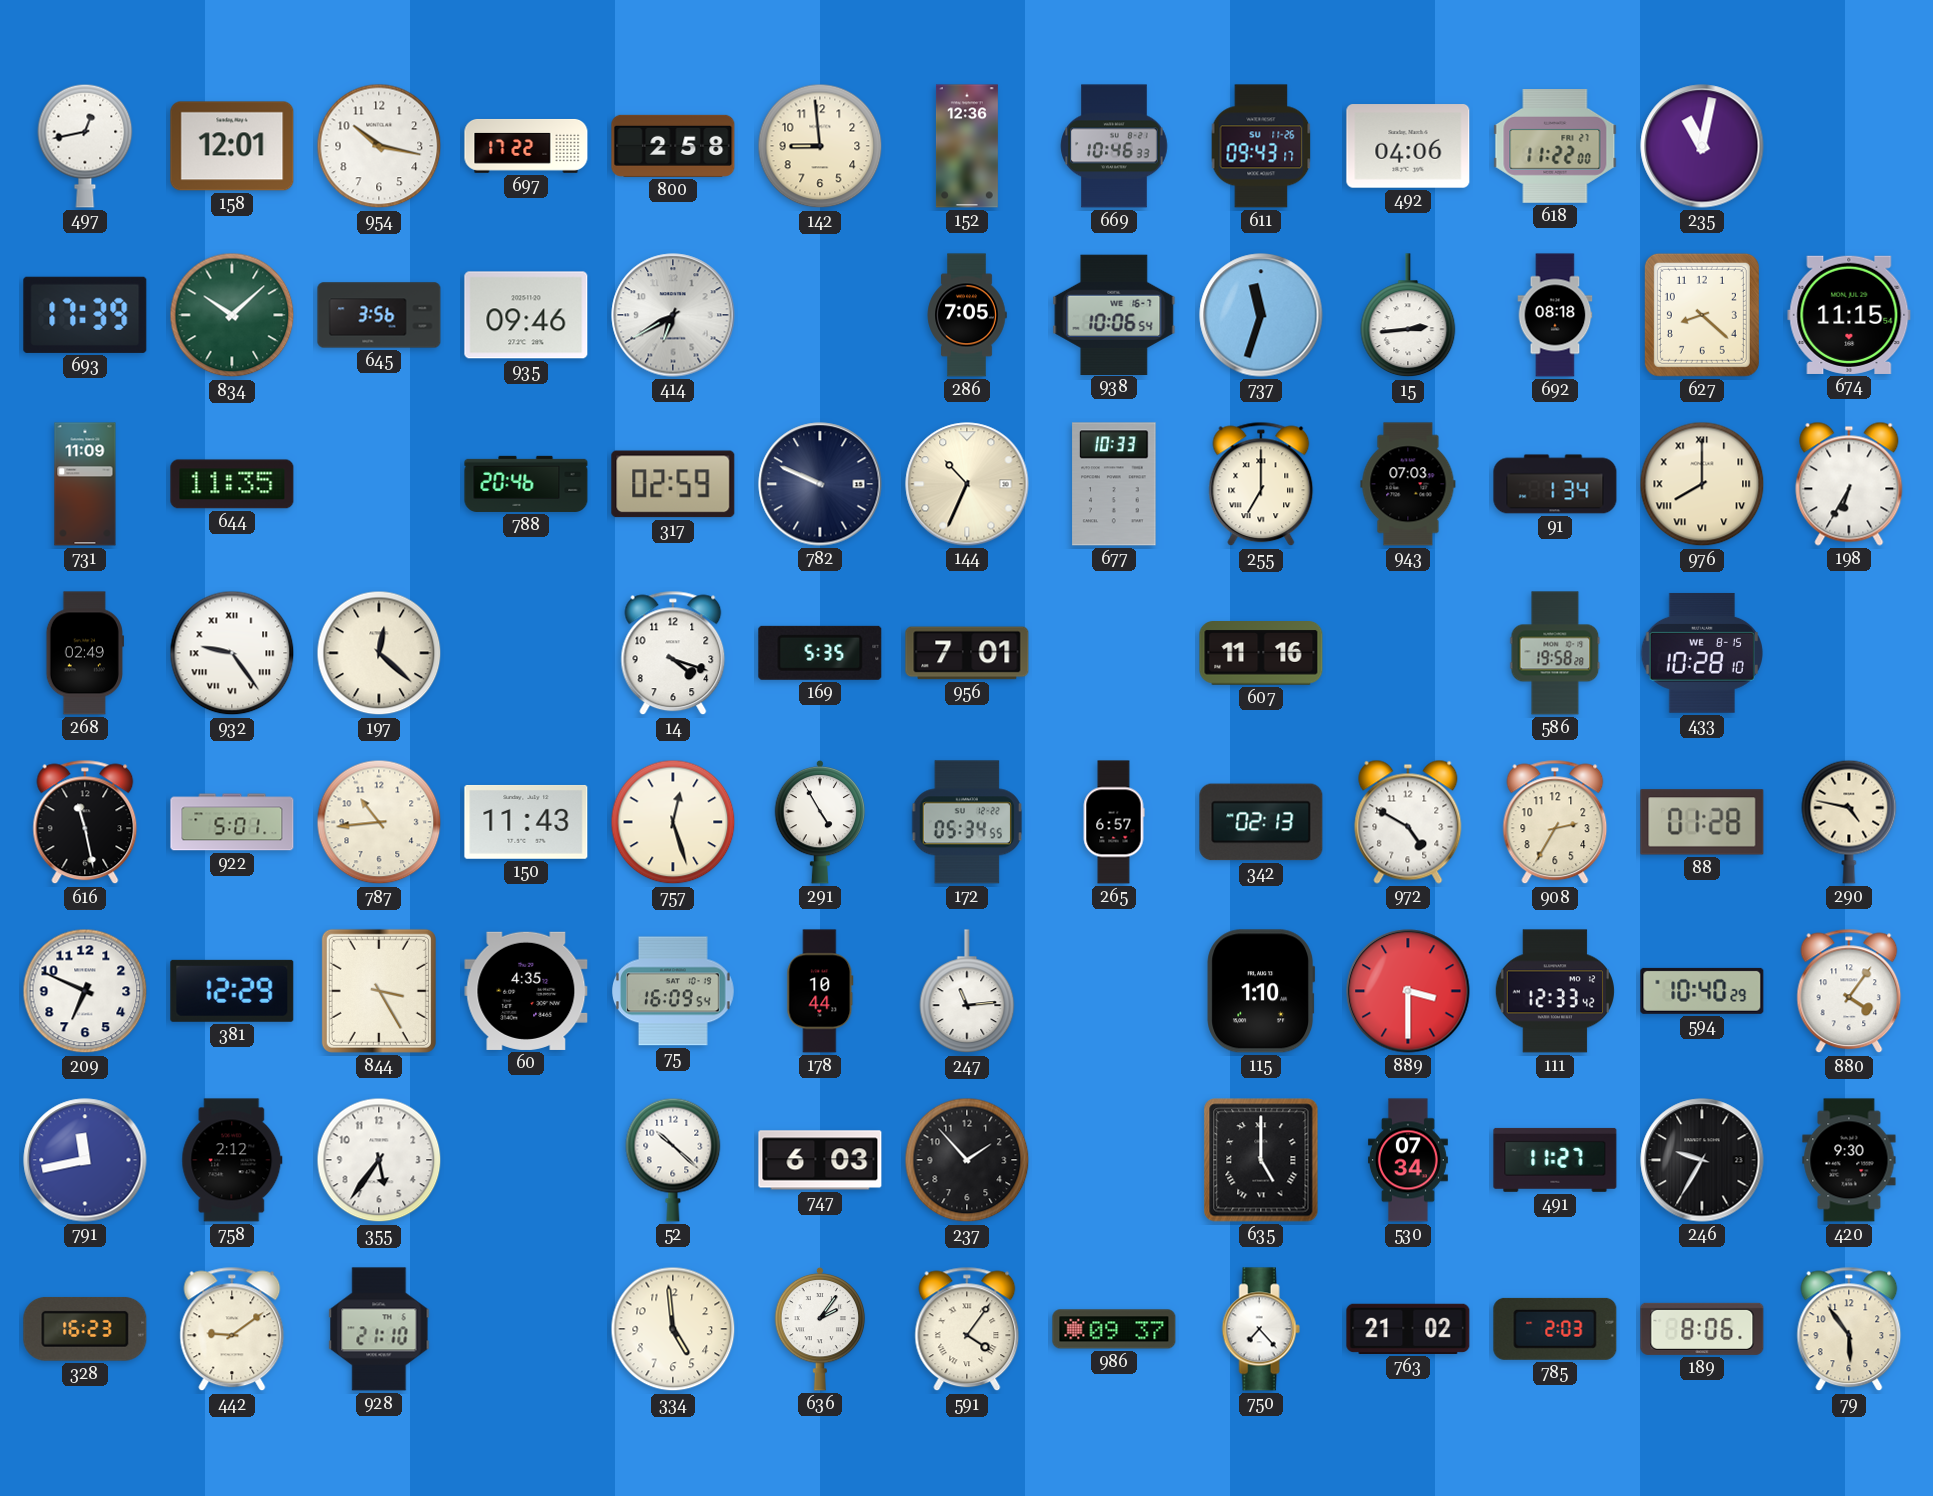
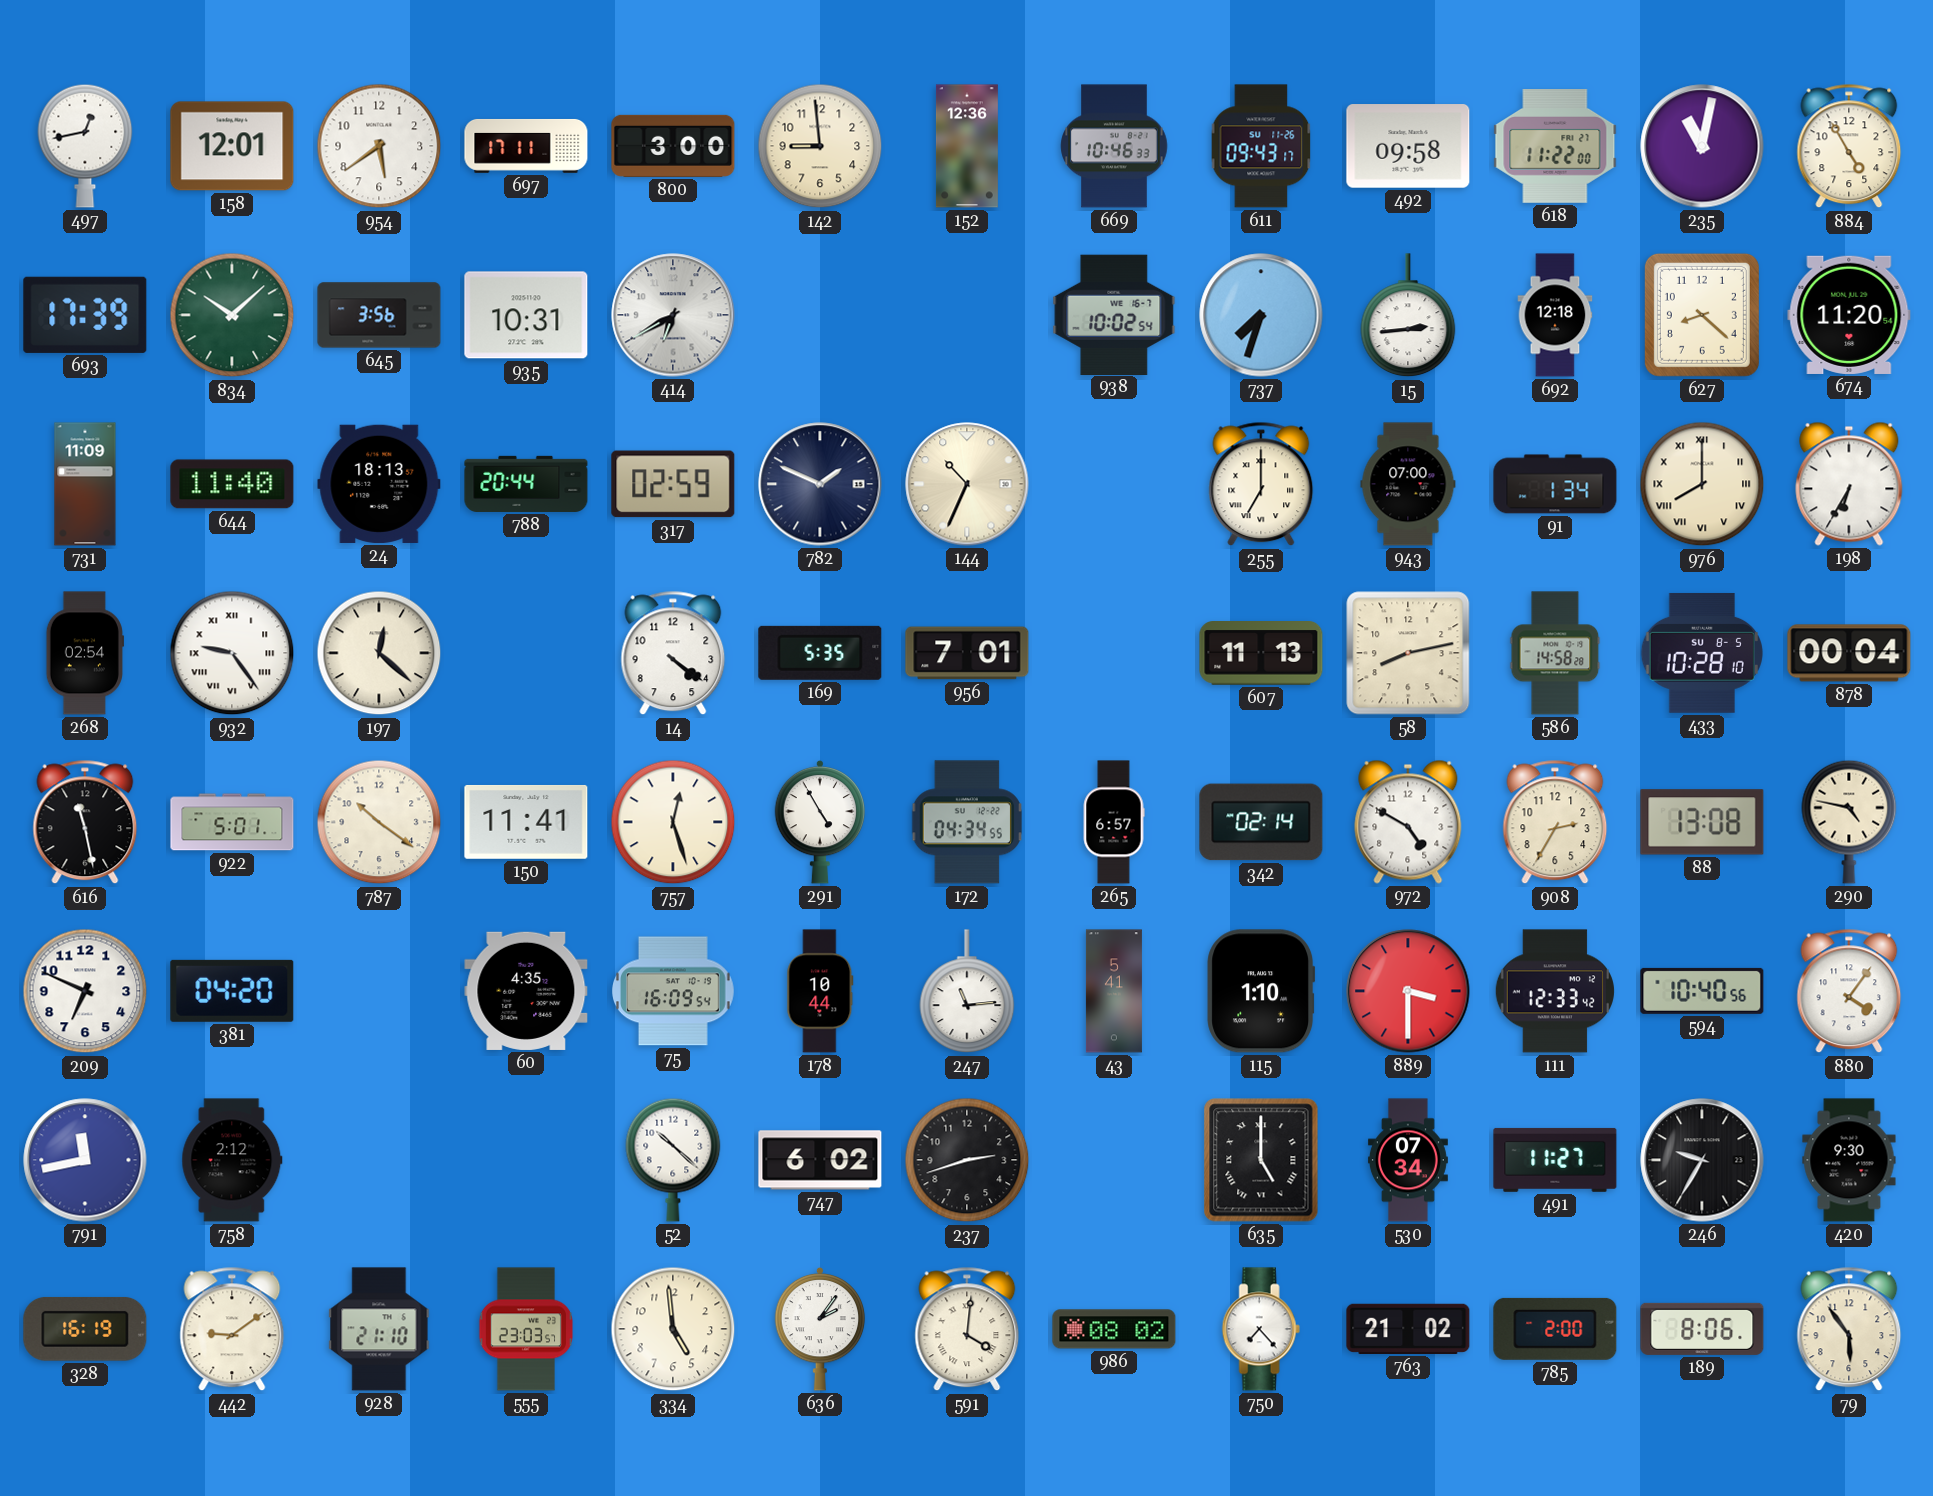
954: 10:17 -> 5:39 (379, 146)
697: 17:22 -> 17:11 (526, 146)
800: 2:58 -> 3:00 (673, 146)
492: 04:06 -> 09:58 (1408, 146)
884: none -> 4:55 (1849, 146)
935: 09:46 -> 10:31 (526, 315)
286: 7:05 -> none (967, 315)
938: 10:06 -> 10:02 (1114, 314)
737: 11:33 -> 7:33 (1261, 315)
692: 08:18 -> 12:18 (1555, 315)
674: 11:15 -> 11:20 (1849, 315)
644: 11:35 -> 11:40 (232, 484)
24: none -> 18:13 (379, 484)
788: 20:46 -> 20:44 (526, 484)
782: 9:49 -> 1:49 (820, 484)
677: 10:33 -> none (1114, 484)
943: 07:03 -> 07:00 (1408, 484)
268: 02:49 -> 02:54 (85, 653)
14: 4:18 -> 4:21 (673, 653)
607: 11:16 -> 11:13 (1261, 654)
58: none -> 8:13 (1408, 653)
586: 19:58 -> 14:58 (1555, 653)
433 date: WE 8-15 -> SU 8-5 (1702, 653)
878: none -> 00:04 (1849, 653)
787: 10:44 -> 10:21 (379, 822)
150: 11:43 -> 11:41 (526, 822)
172: 05:34 -> 04:34 (967, 822)
342: 02:13 -> 02:14 (1261, 822)
88: 01:28 -> 13:08 (1702, 822)
381: 12:29 -> 04:20 (232, 991)
844: 3:25 -> none (379, 991)
43: none -> 5:41 (1114, 991)
594: 10:40:29 -> 10:40:56 (1702, 991)
355: 5:36 -> none (379, 1160)
747: 6:03 -> 6:02 (820, 1160)
237: 1:53 -> 2:42 (967, 1160)
328: 16:23 -> 16:19 (85, 1329)
555: none -> 23:03 (525, 1329)
591: 4:06 -> 4:01 (967, 1329)
986: 09:37 -> 08:02 (1114, 1329)
785: 2:03 -> 2:00 (1555, 1329)
